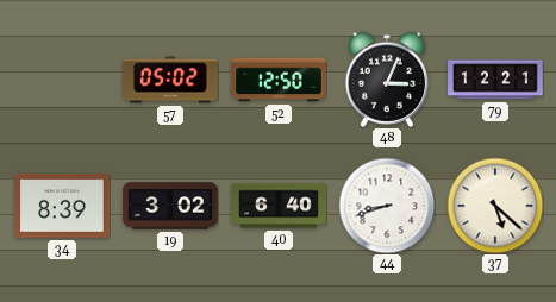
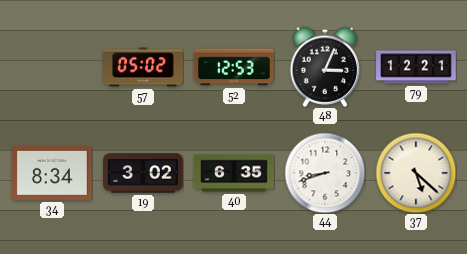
52: 12:50 -> 12:53 (234, 67)
34: 8:39 -> 8:34 (52, 173)
40: 6:40 -> 6:35 (234, 173)
